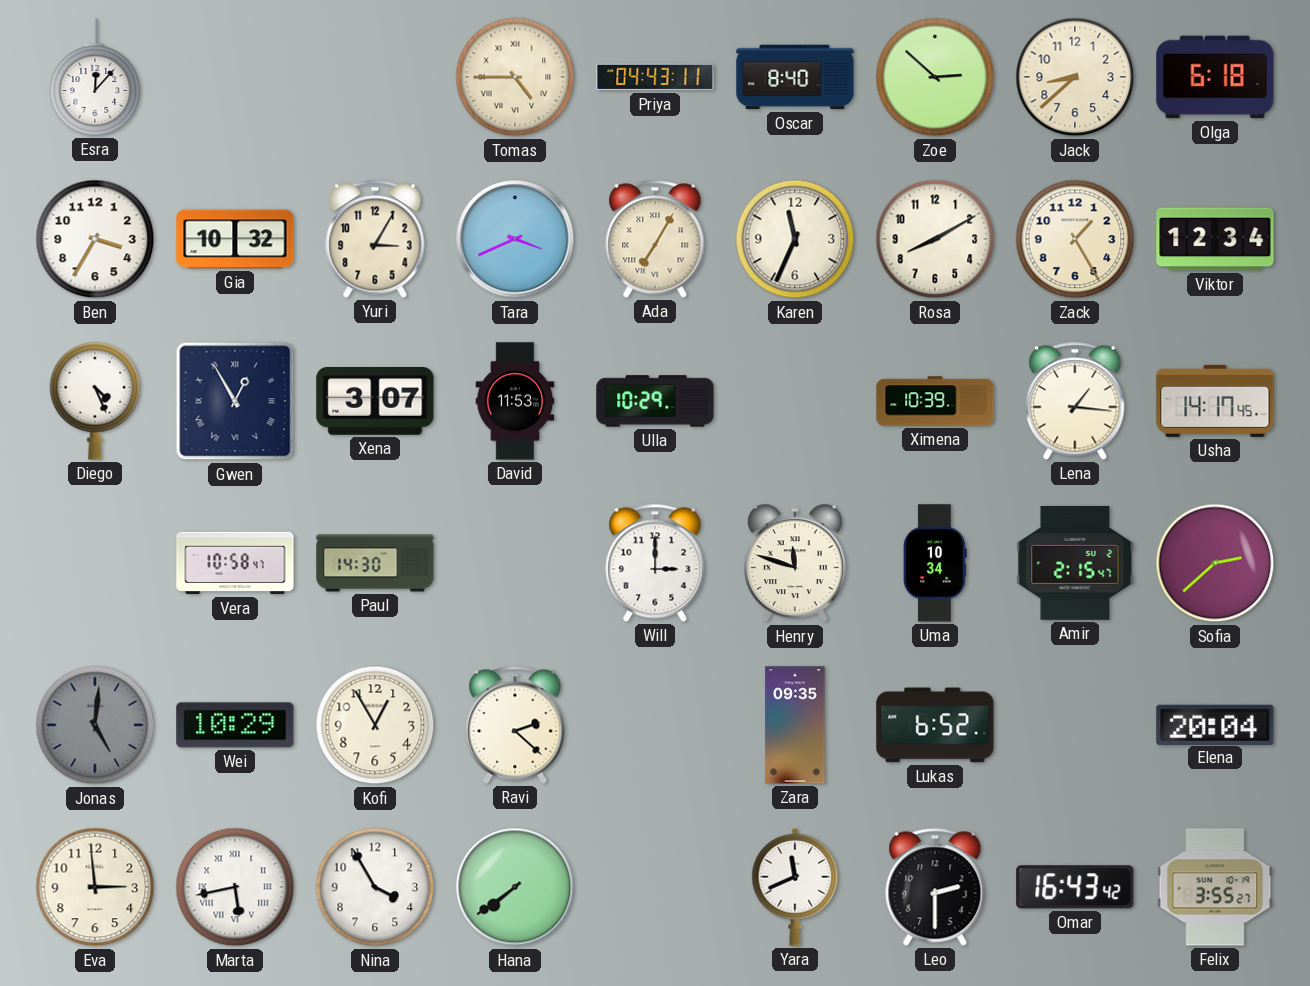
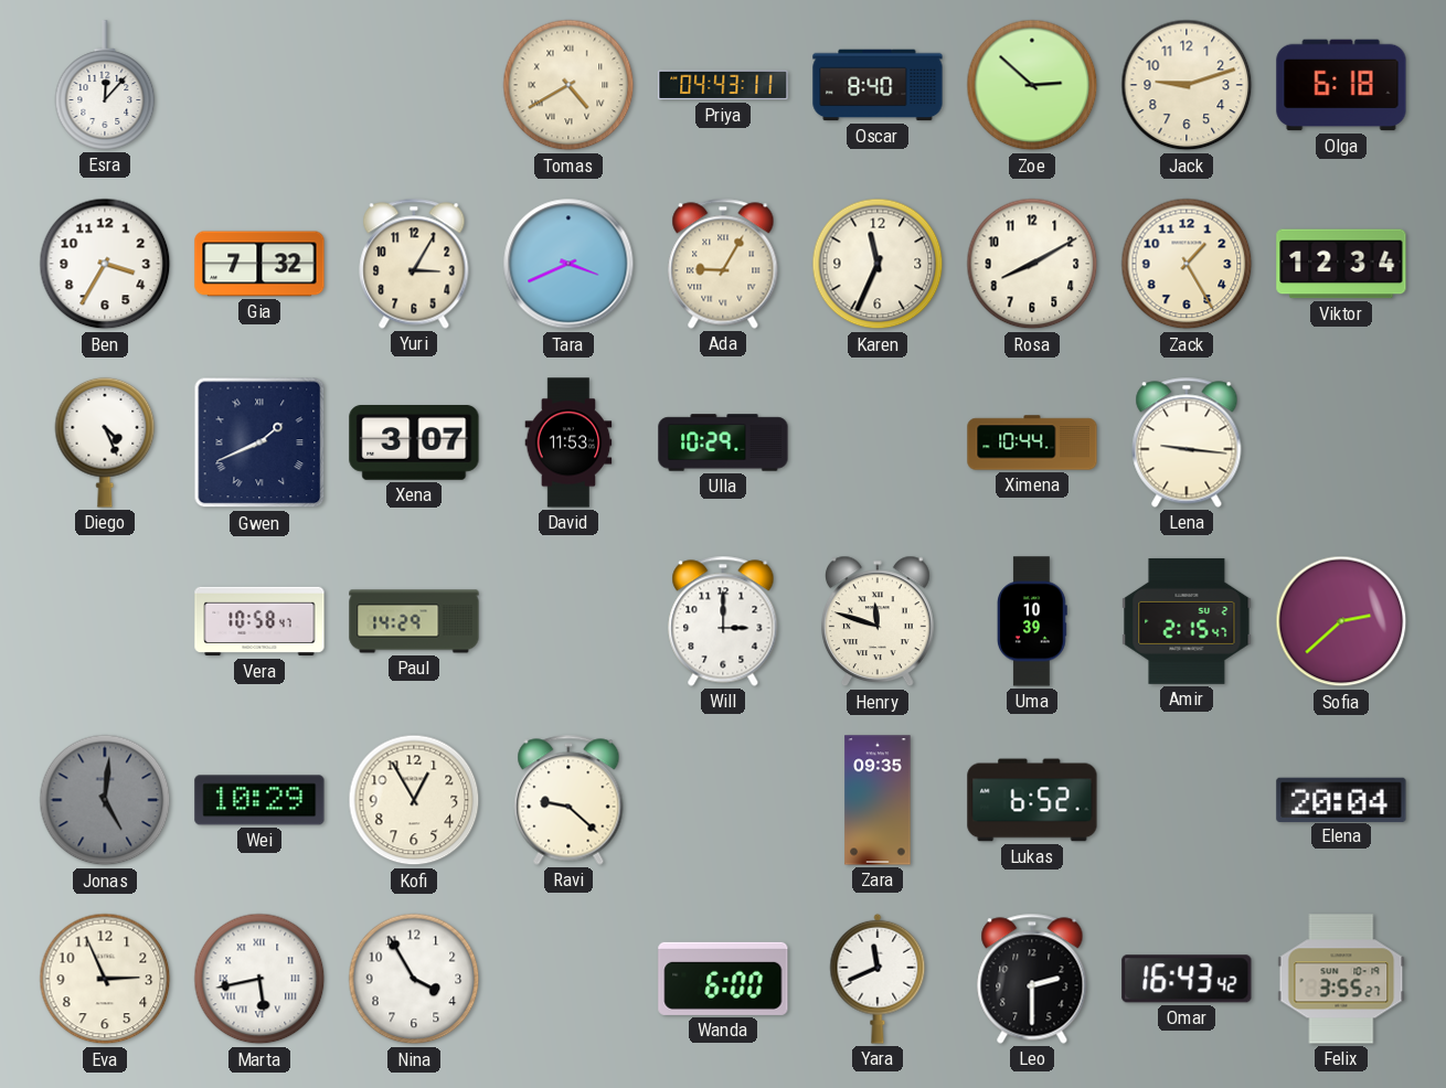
Tomas: 4:45 -> 4:40 (568, 85)
Jack: 8:38 -> 9:12 (1187, 85)
Gia: 10:32 -> 7:32 (259, 264)
Ada: 7:05 -> 9:05 (723, 264)
Gwen: 12:55 -> 1:41 (259, 442)
Ximena: 10:39 -> 10:44 (1032, 442)
Lena: 1:16 -> 9:16 (1187, 442)
Usha: 14:17 -> none (1215, 401)
Paul: 14:30 -> 14:29 (414, 621)
Uma: 10:34 -> 10:39 (1032, 621)
Ravi: 2:22 -> 9:22 (568, 800)
Eva: 2:59 -> 2:56 (105, 979)
Hana: 7:39 -> none (515, 887)
Wanda: none -> 6:00 (723, 979)
